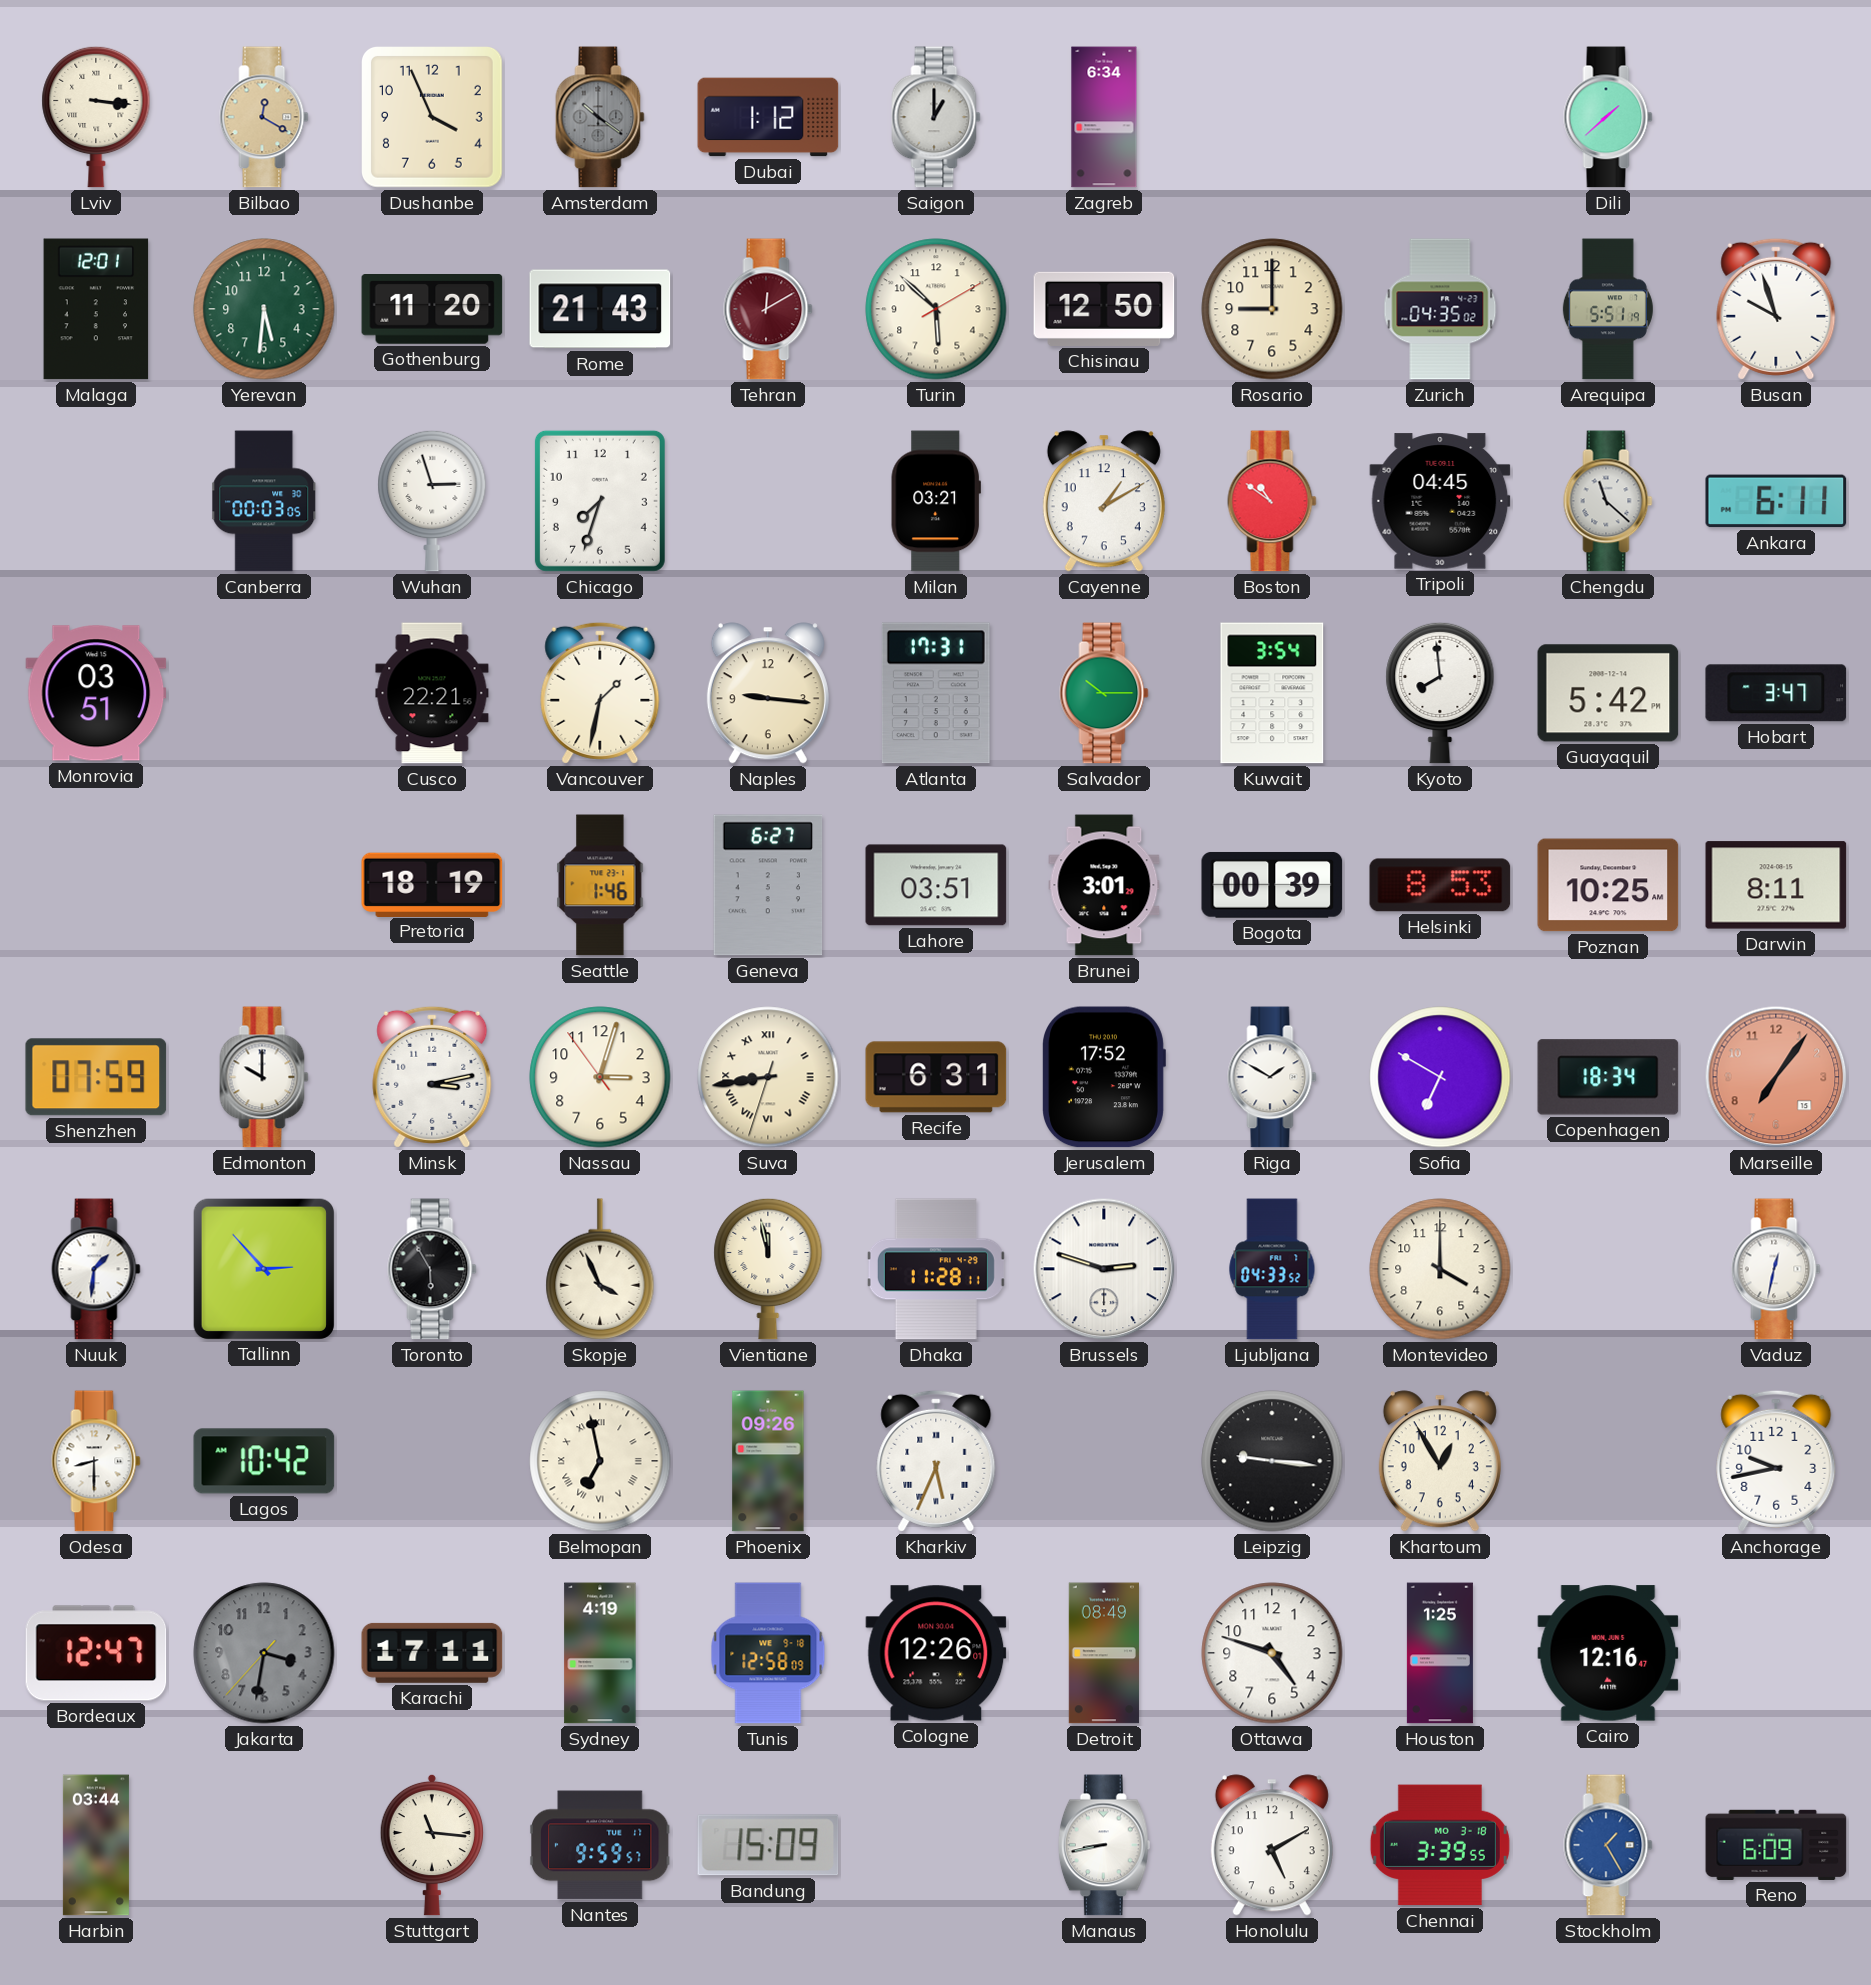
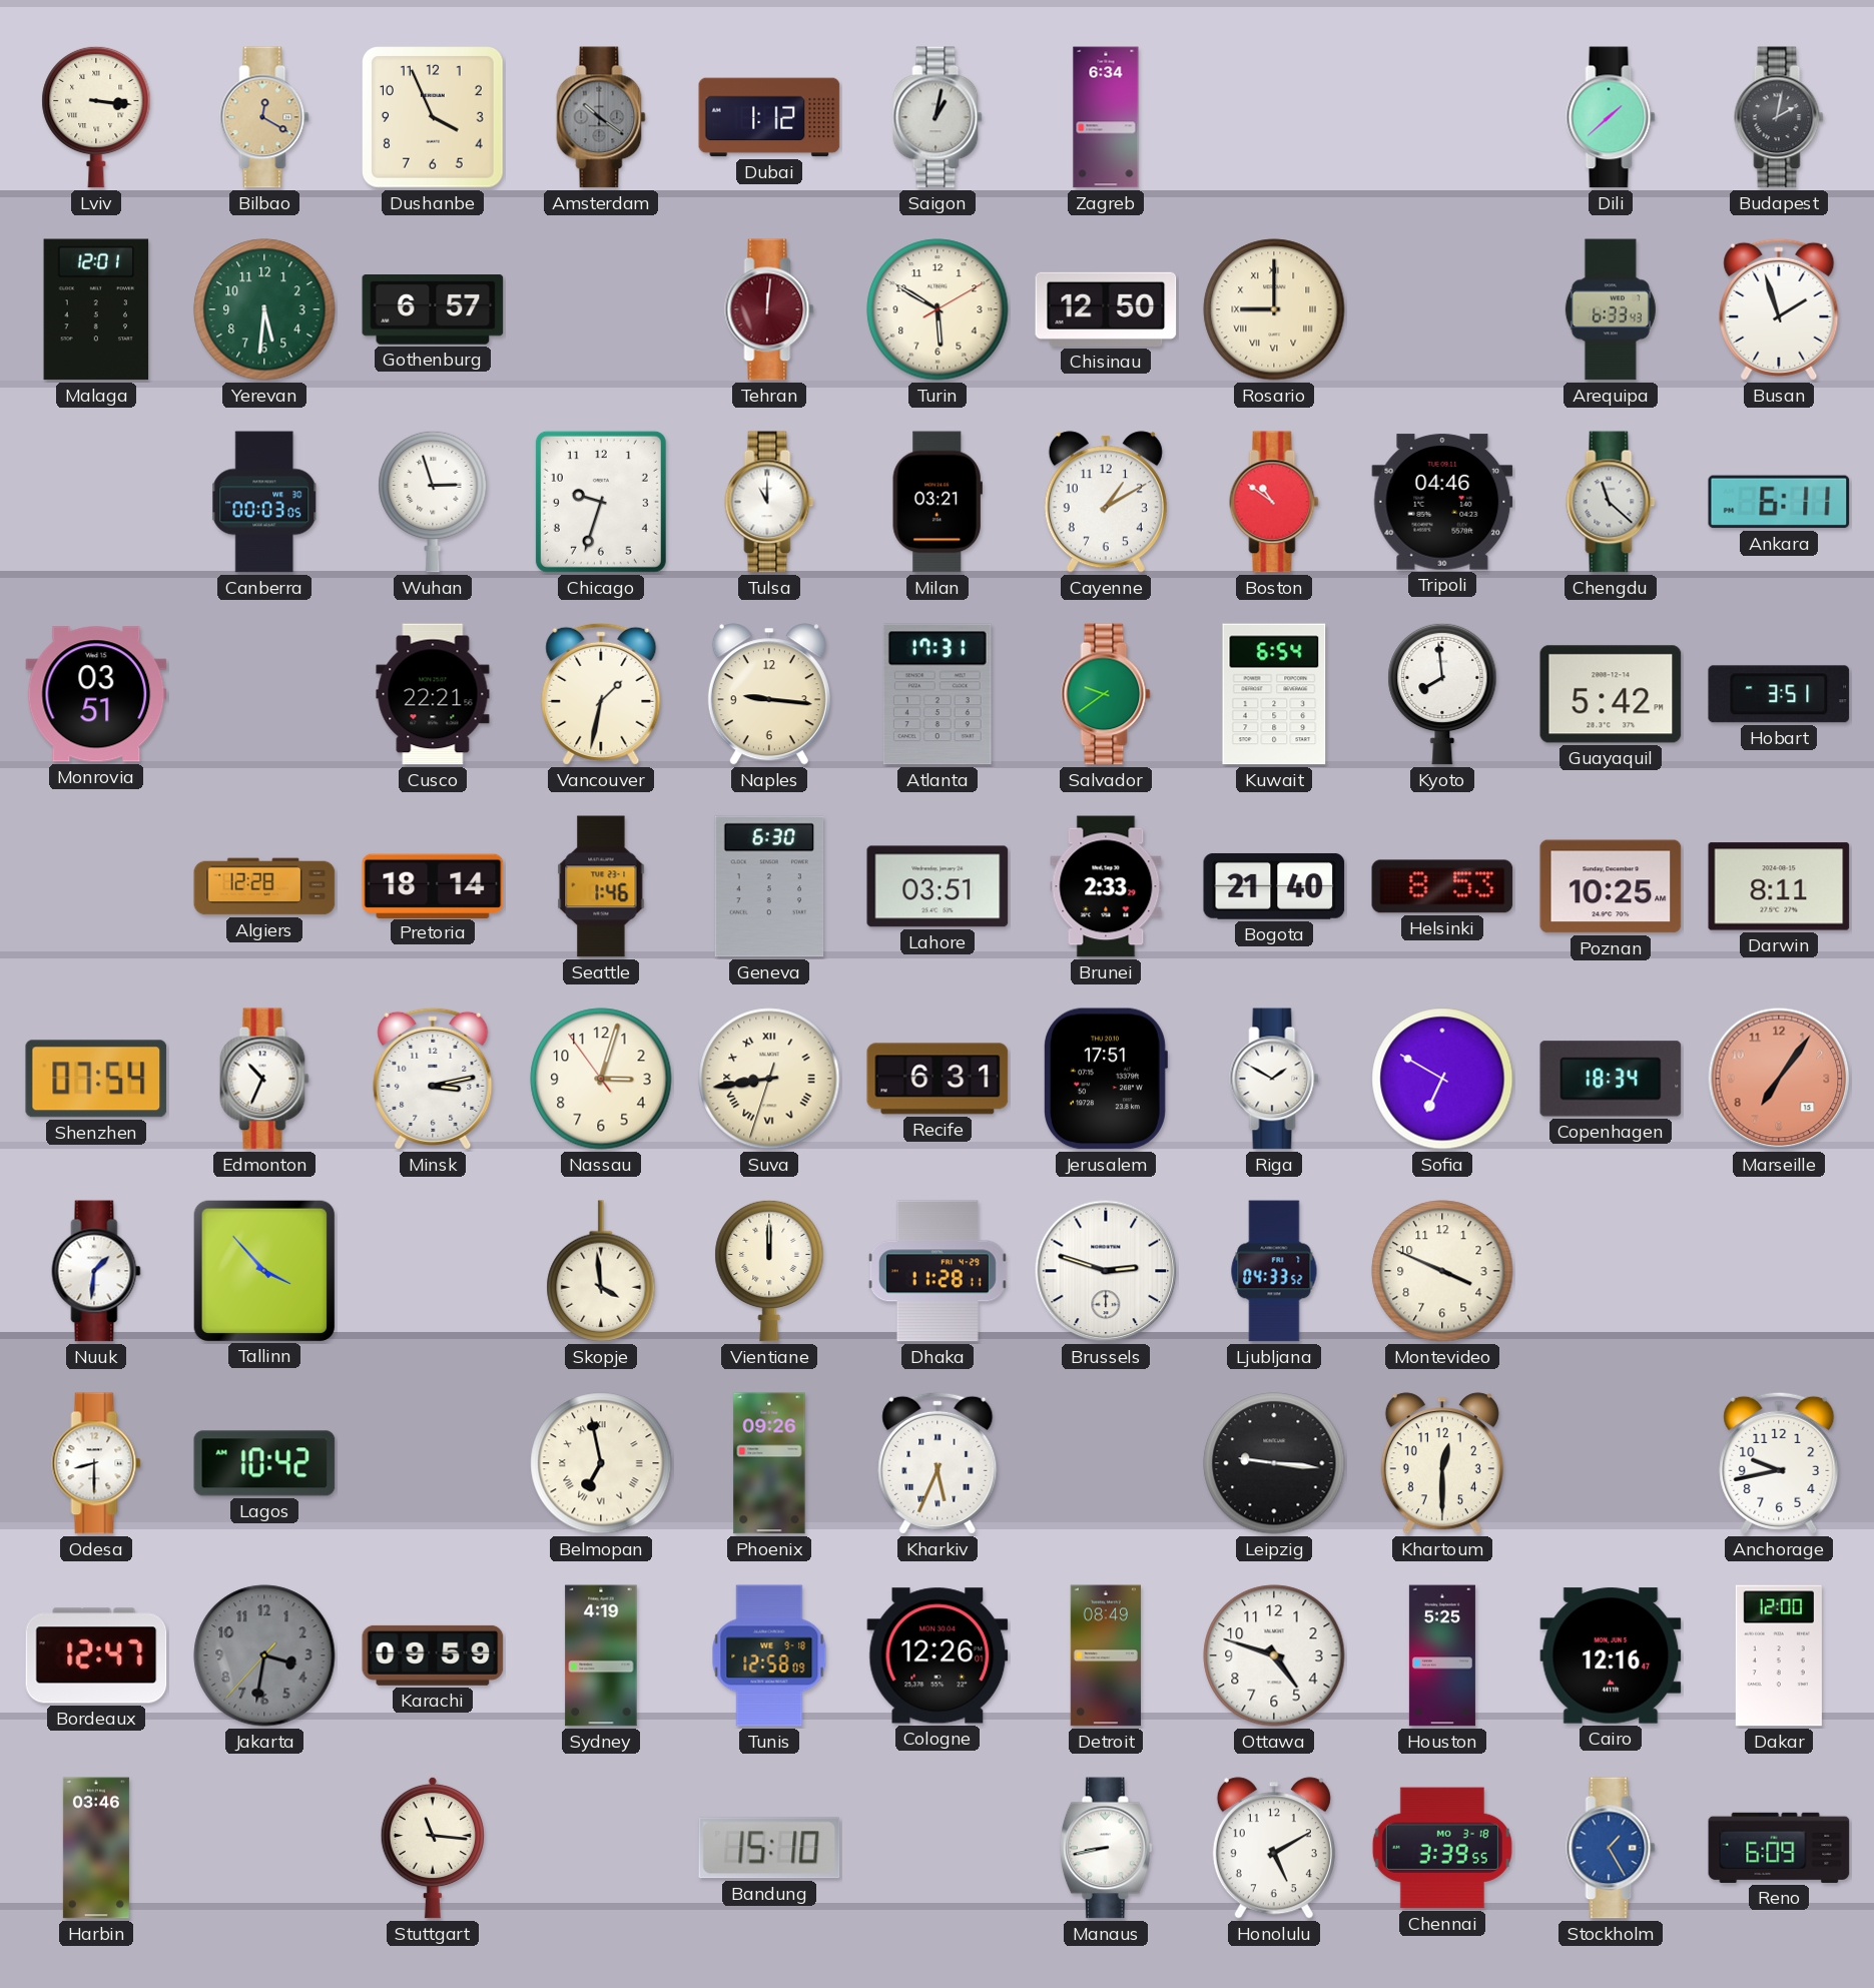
Saigon: 1:00 -> 1:02 (938, 117)
Budapest: none -> 2:02 (1779, 117)
Gothenburg: 11:20 -> 6:57 (433, 310)
Rome: 21:43 -> none (600, 309)
Tehran: 12:10 -> 12:01 (769, 309)
Turin: 5:52 -> 5:50 (938, 309)
Rosario numerals: Arabic -> Roman (1274, 309)
Zurich: 04:35 -> none (1440, 309)
Arequipa: 5:51 -> 6:33 (1611, 309)
Busan: 9:57 -> 1:57 (1779, 309)
Chicago: 7:33 -> 9:33 (601, 502)
Tulsa: none -> 11:00 (769, 502)
Tripoli: 04:45 -> 04:46 (1442, 502)
Salvador: 10:15 -> 9:39 (1106, 694)
Kuwait: 3:54 -> 6:54 (1274, 694)
Hobart: 3:47 -> 3:51 (1779, 694)
Algiers: none -> 12:28 (264, 886)
Pretoria: 18:19 -> 18:14 (433, 885)
Geneva: 6:27 -> 6:30 (769, 886)
Brunei: 3:01 -> 2:33 (1106, 886)
Bogota: 00:39 -> 21:40 (1274, 886)
Shenzhen: 07:59 -> 07:54 (96, 1079)
Edmonton: 10:00 -> 10:34 (264, 1079)
Jerusalem: 17:52 -> 17:51 (1106, 1079)
Tallinn: 2:53 -> 3:53 (263, 1270)
Toronto: 5:55 -> none (432, 1269)
Skopje: 3:56 -> 3:59 (601, 1271)
Vientiane: 11:58 -> 12:00 (769, 1271)
Montevideo: 4:00 -> 3:49 (1442, 1271)
Vaduz: 12:32 -> none (1776, 1269)
Khartoum: 12:55 -> 12:30 (1442, 1463)
Karachi: 17:11 -> 09:59 (433, 1655)
Houston: 1:25 -> 5:25 (1442, 1655)
Dakar: none -> 12:00 (1779, 1655)
Harbin: 03:44 -> 03:46 (96, 1848)
Nantes: 9:59 -> none (600, 1845)
Bandung: 15:09 -> 15:10 (769, 1848)
